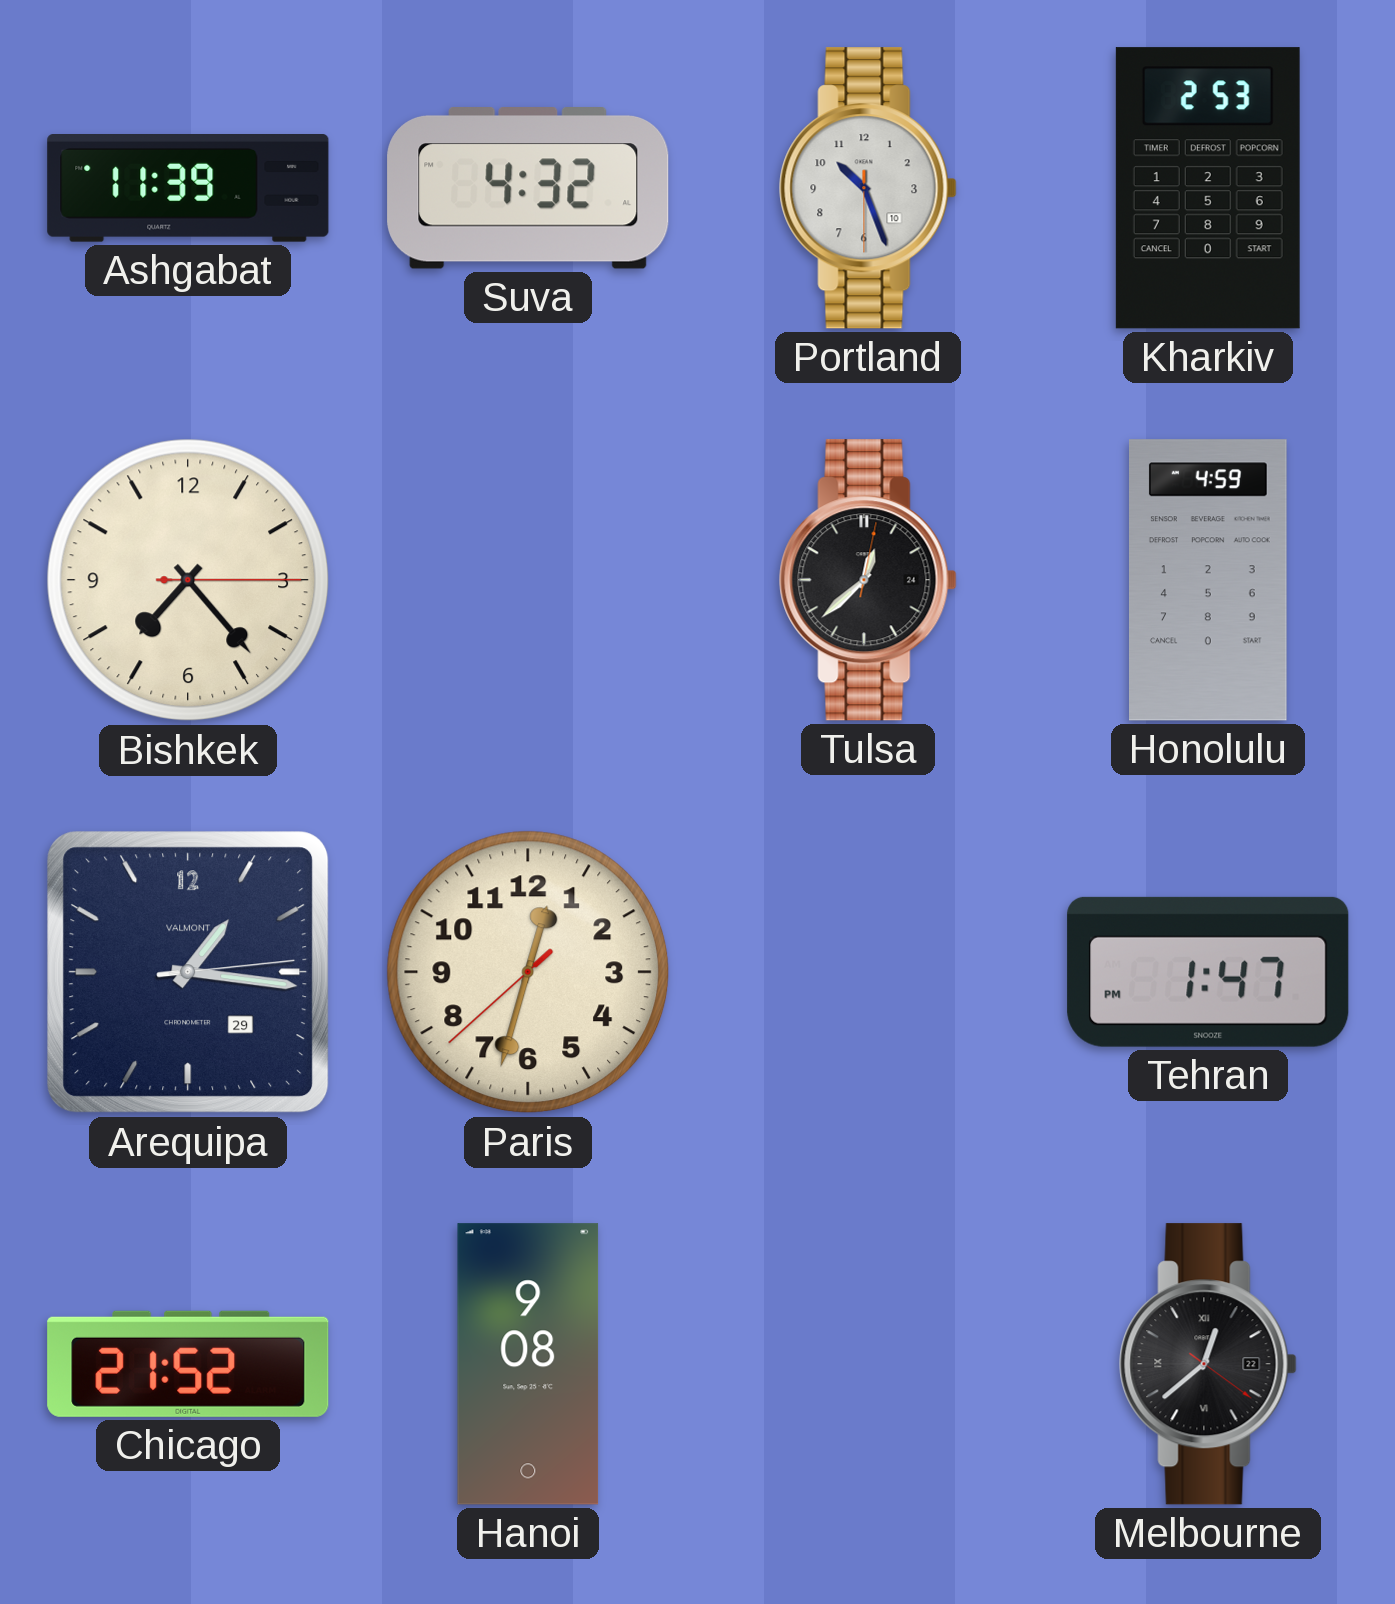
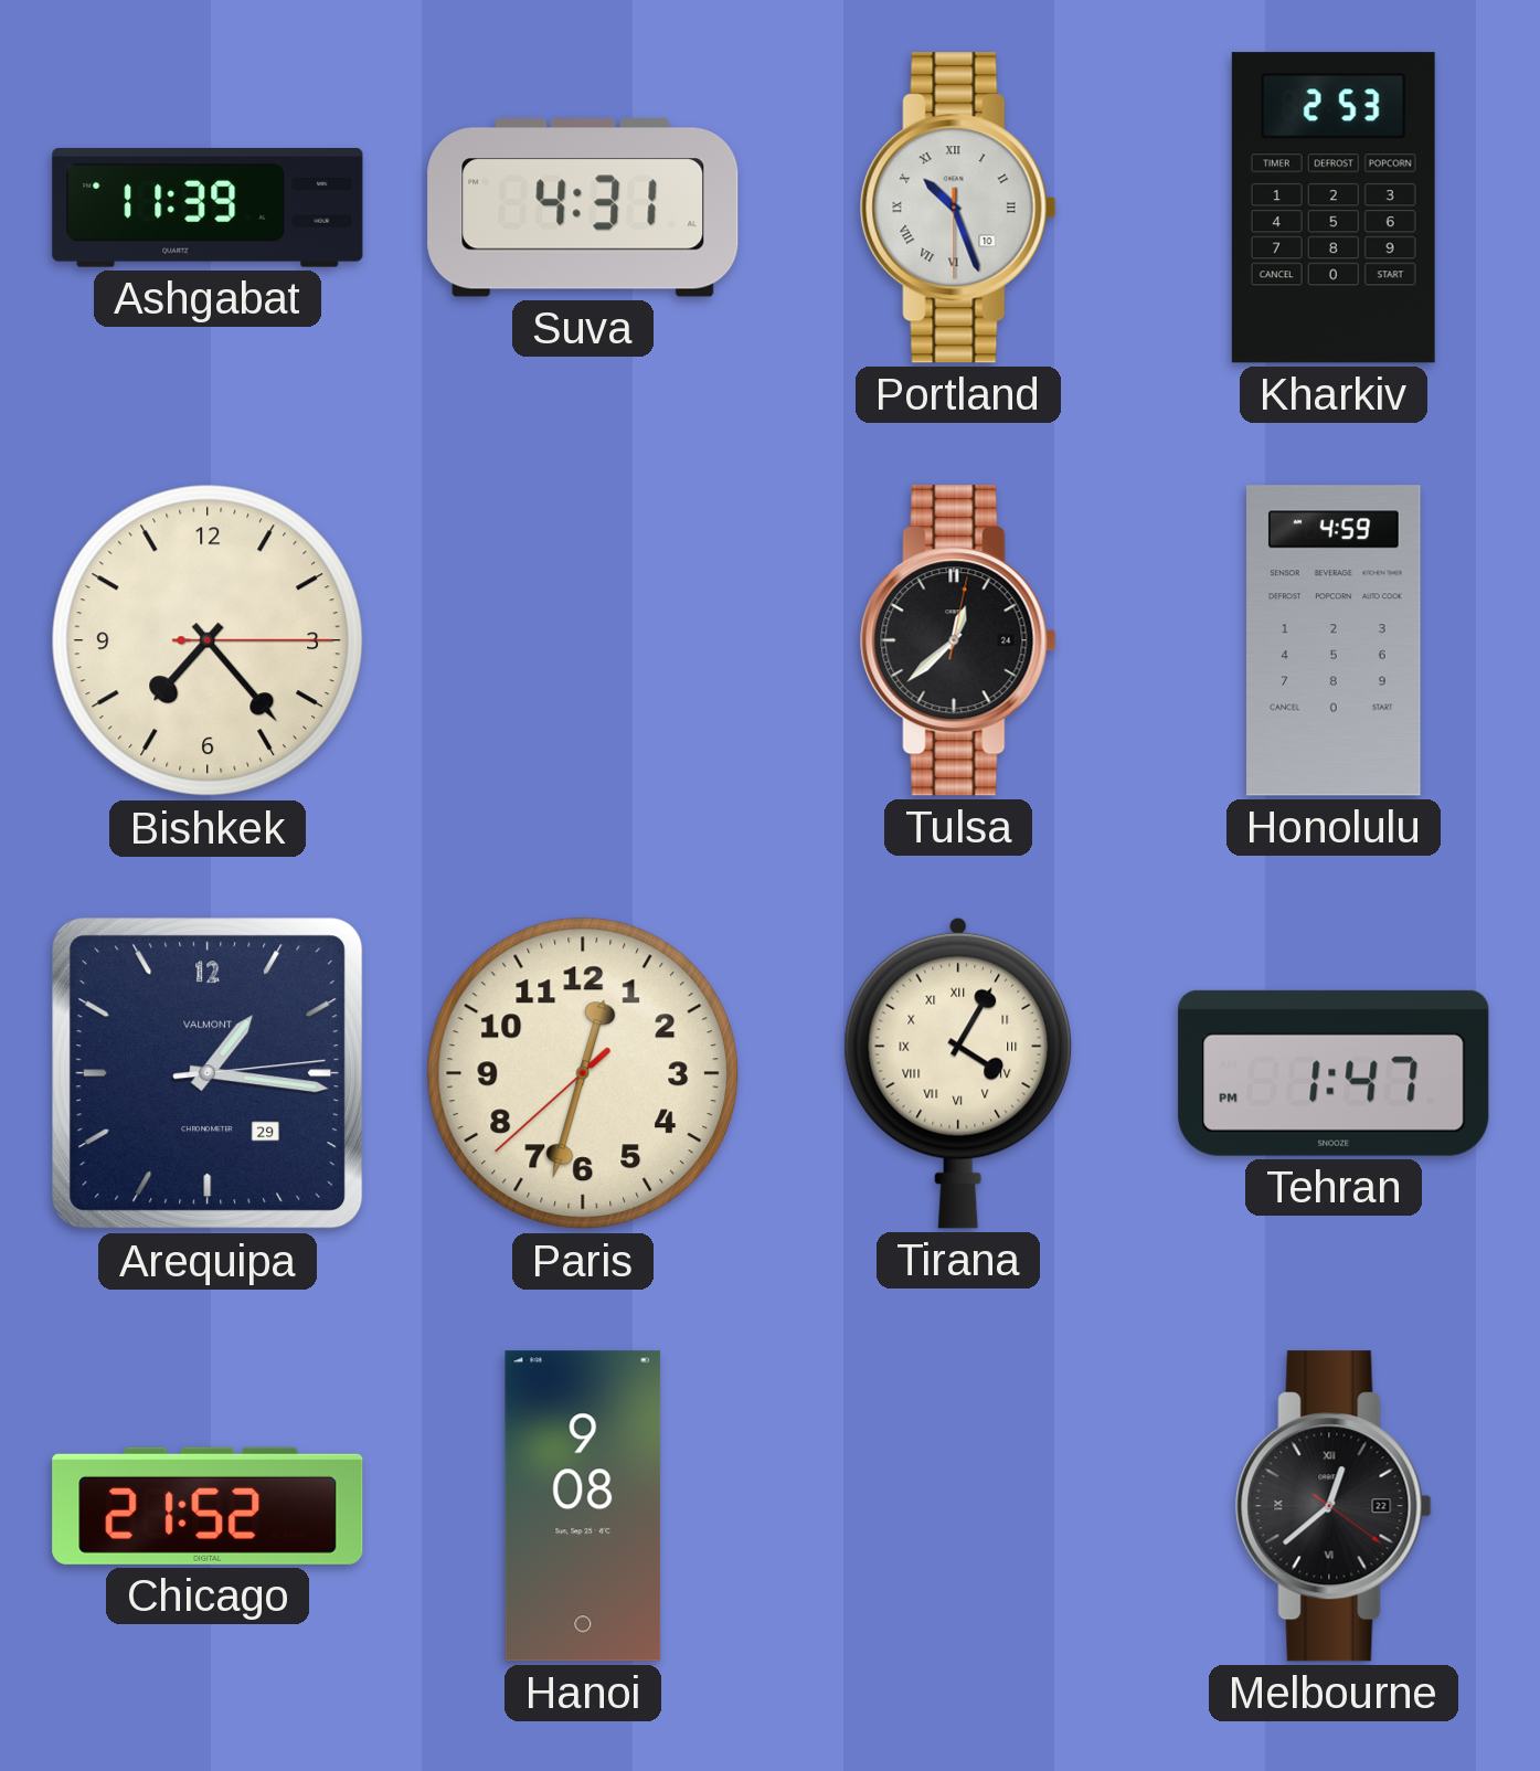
Suva: 4:32 -> 4:31 (583, 208)
Portland numerals: Arabic -> Roman (958, 208)
Tirana: none -> 4:05 (958, 1073)
